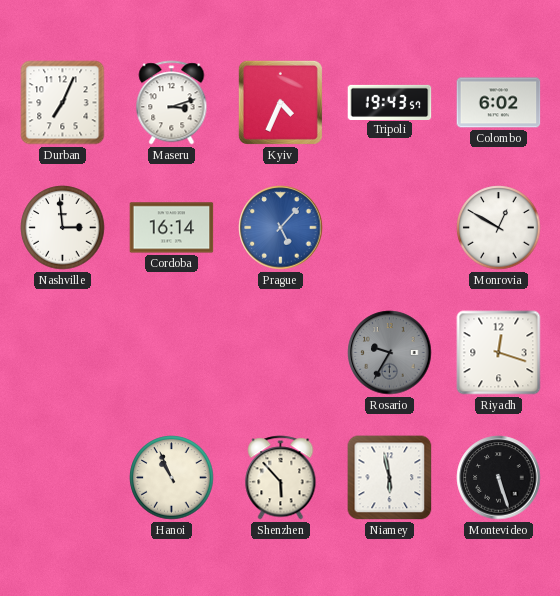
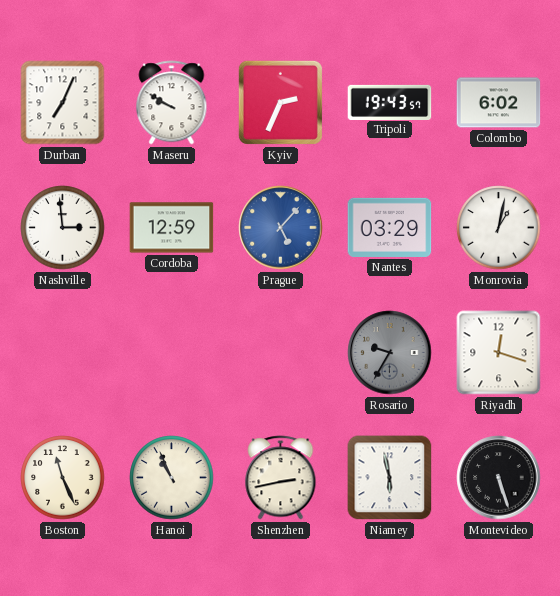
Maseru: 3:12 -> 9:50 (172, 103)
Kyiv: 4:34 -> 2:34 (280, 102)
Cordoba: 16:14 -> 12:59 (172, 228)
Nantes: none -> 03:29 (390, 227)
Monrovia: 12:50 -> 1:02 (499, 228)
Boston: none -> 11:26 (63, 478)
Shenzhen: 5:53 -> 2:43 (281, 478)
